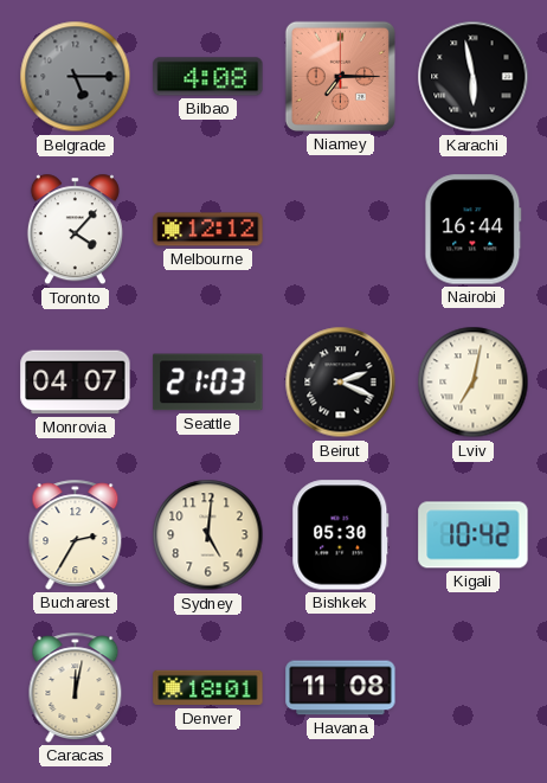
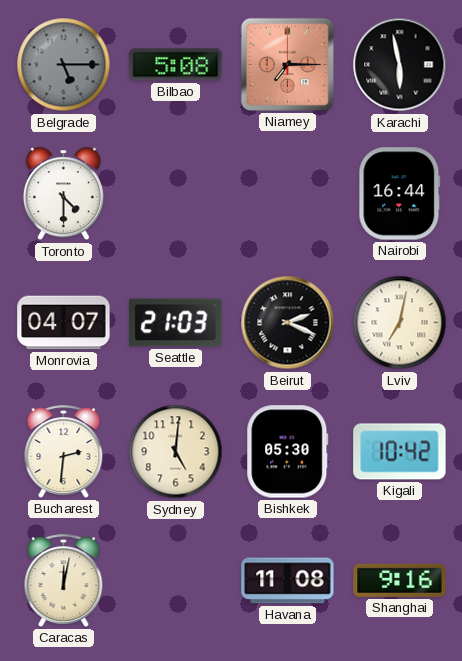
Bilbao: 4:08 -> 5:08 (176, 65)
Toronto: 4:07 -> 4:30 (63, 194)
Melbourne: 12:12 -> none (208, 230)
Bucharest: 2:35 -> 2:31 (64, 451)
Denver: 18:01 -> none (208, 688)
Shanghai: none -> 9:16 (400, 580)
